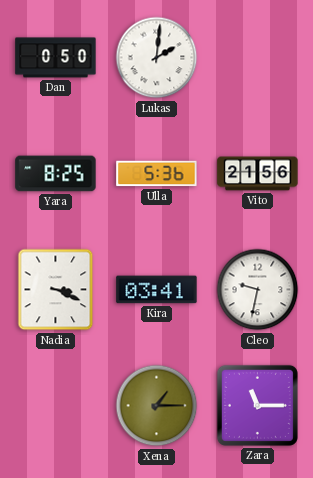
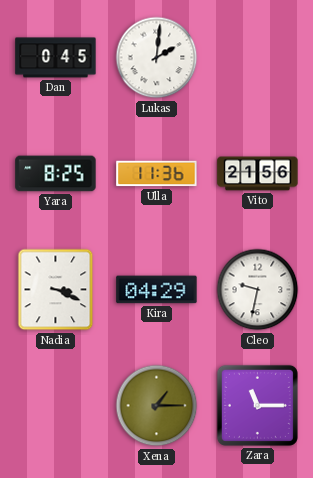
Dan: 0:50 -> 0:45 (56, 58)
Ulla: 5:36 -> 11:36 (157, 174)
Kira: 03:41 -> 04:29 (157, 290)
